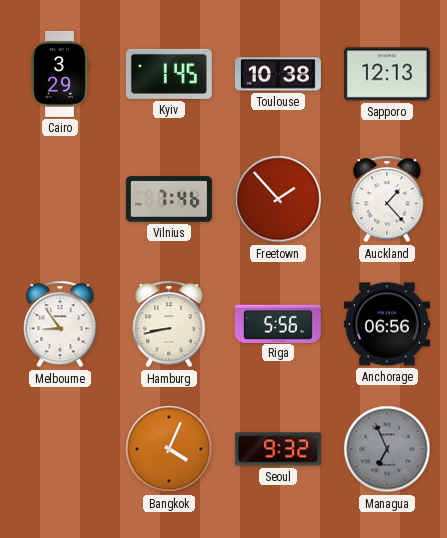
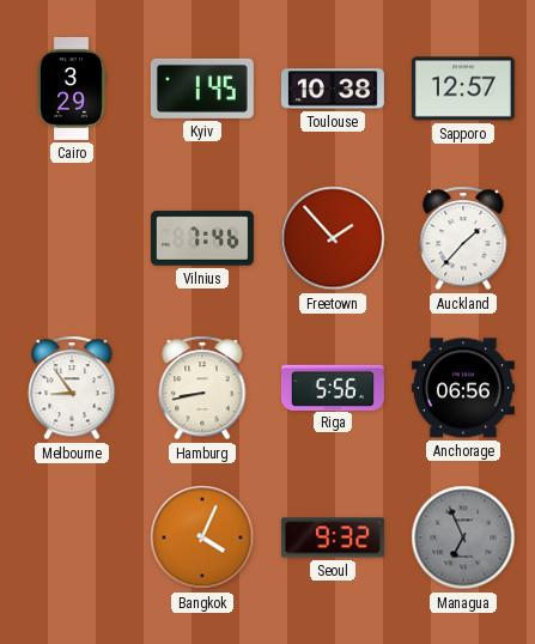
Sapporo: 12:13 -> 12:57 (463, 89)
Auckland: 1:23 -> 1:37 (463, 238)
